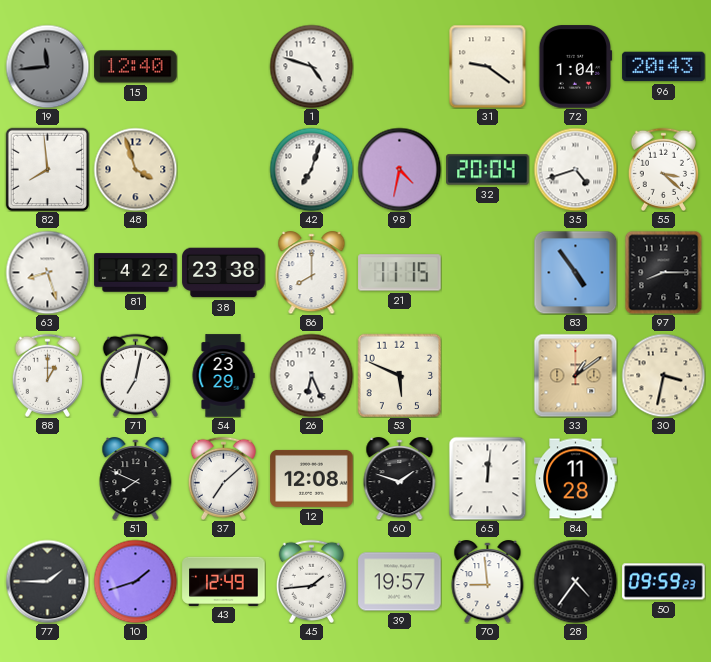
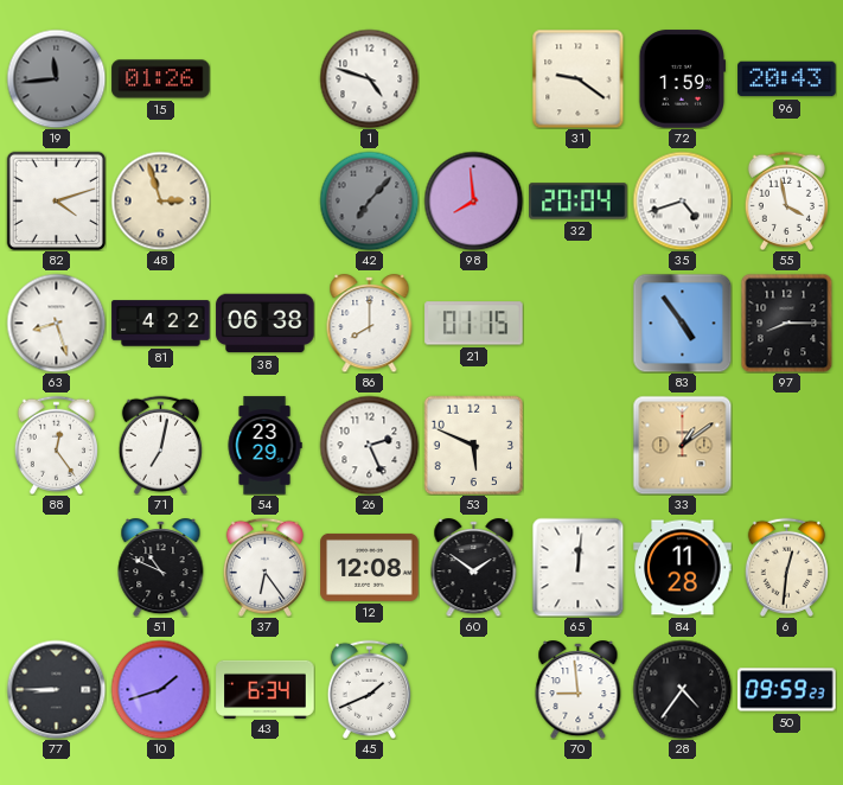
15: 12:40 -> 01:26 (161, 79)
72: 1:04 -> 1:59 (683, 79)
82: 7:59 -> 4:12 (56, 200)
48: 3:57 -> 2:57 (160, 200)
42: 7:03 -> 7:07 (369, 200)
42 dial: white -> grey (369, 200)
98: 4:32 -> 7:59 (473, 200)
55: 3:22 -> 3:58 (786, 200)
38: 23:38 -> 06:38 (266, 324)
21: 11:15 -> 01:15 (474, 324)
88: 1:00 -> 12:24 (56, 445)
26: 6:26 -> 2:26 (369, 445)
30: 3:32 -> none (663, 375)
51: 7:49 -> 10:49 (161, 568)
37: 7:08 -> 6:24 (264, 567)
60: 1:48 -> 1:51 (474, 568)
6: none -> 12:31 (786, 567)
77: 1:45 -> 8:45 (56, 689)
43: 12:49 -> 6:34 (266, 689)
45: 1:44 -> 1:41 (369, 689)
39: 19:57 -> none (400, 582)
